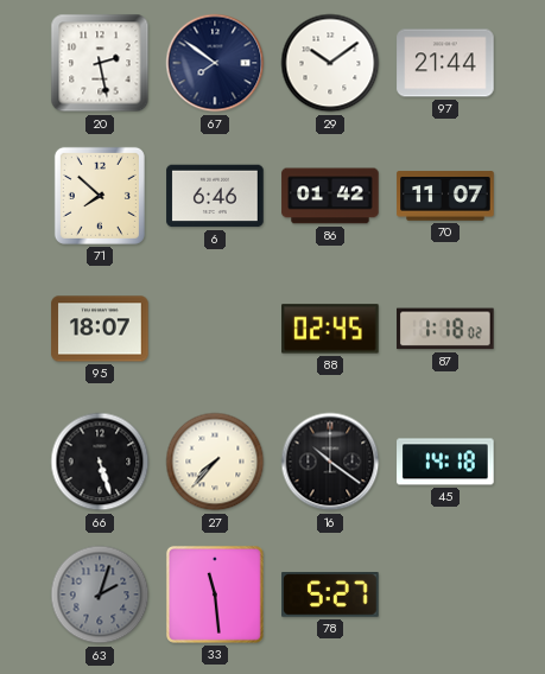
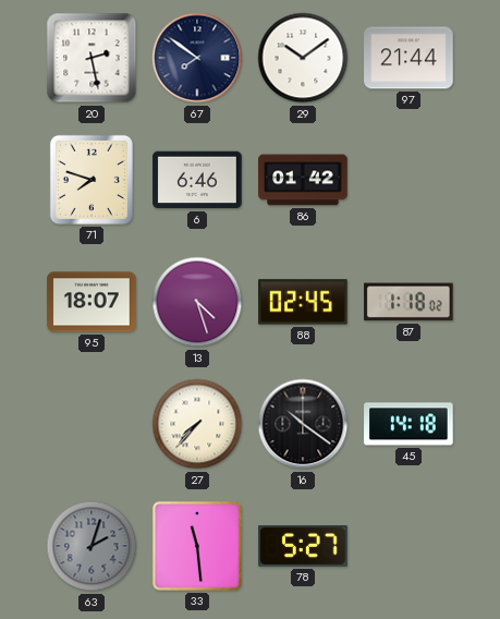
71: 7:52 -> 7:48 (92, 180)
70: 11:07 -> none (445, 196)
13: none -> 4:27 (197, 302)
66: 5:27 -> none (100, 462)
